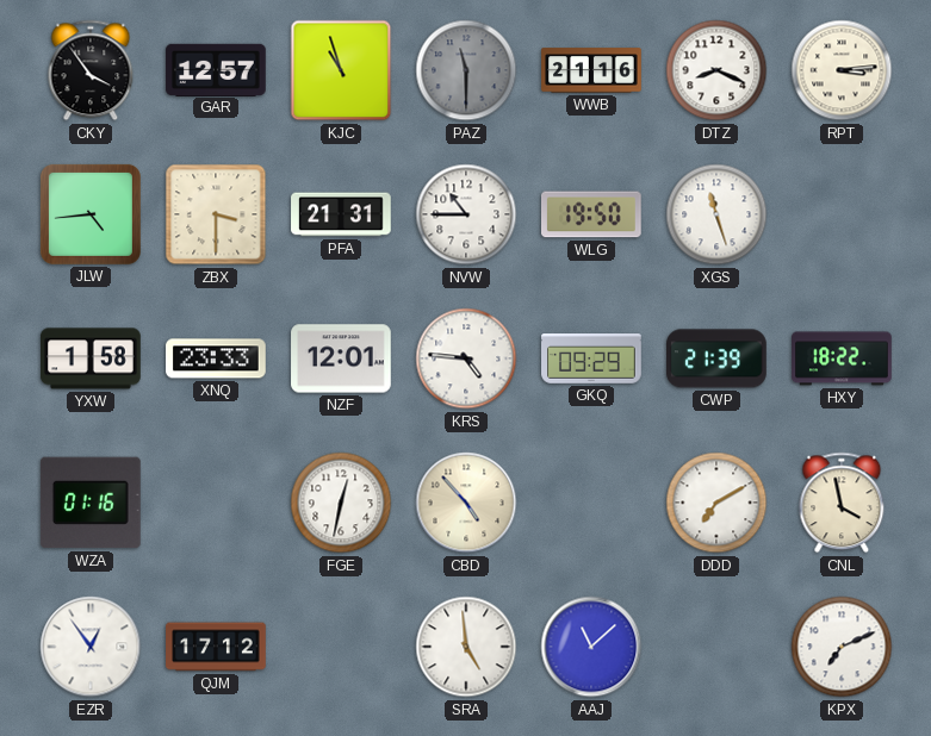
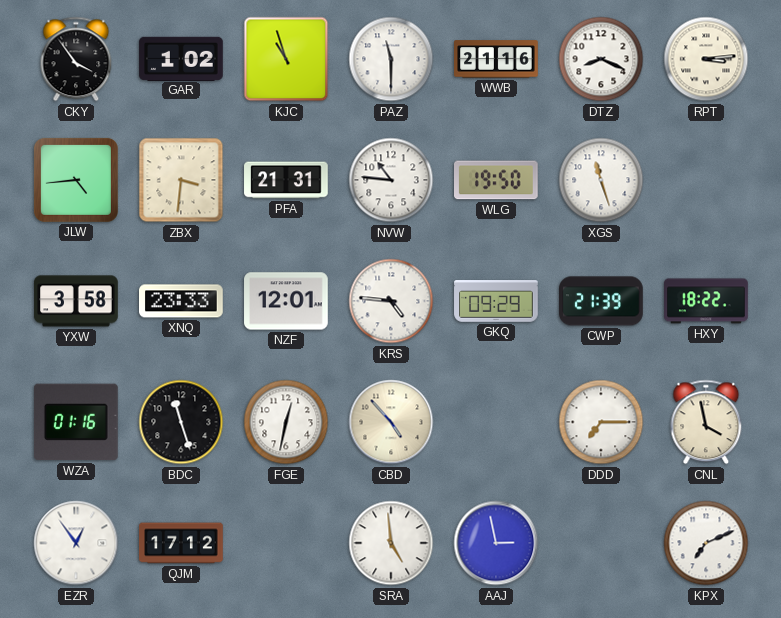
GAR: 12:57 -> 1:02 (181, 58)
PAZ dial: grey -> white (391, 59)
ZBX: 3:30 -> 3:31 (181, 180)
NVW: 10:45 -> 10:46 (391, 180)
YXW: 1:58 -> 3:58 (76, 301)
BDC: none -> 11:27 (181, 422)
DDD: 7:10 -> 7:15 (601, 422)
AAJ: 11:08 -> 2:58 (496, 543)
